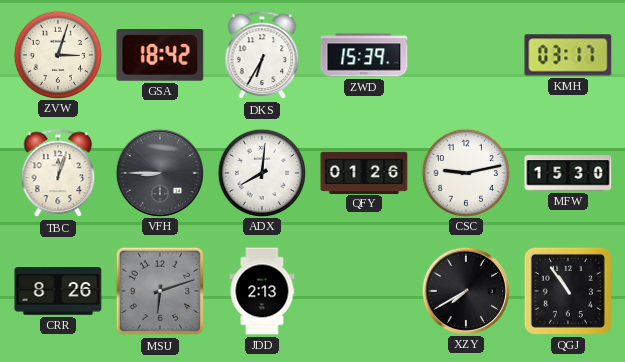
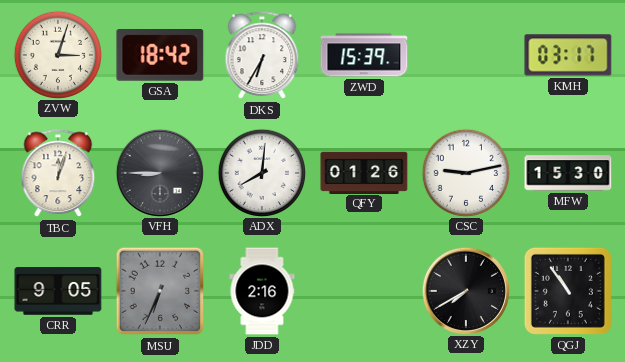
CRR: 8:26 -> 9:05 (58, 291)
MSU: 6:12 -> 6:34 (160, 291)
JDD: 2:13 -> 2:16 (262, 291)
